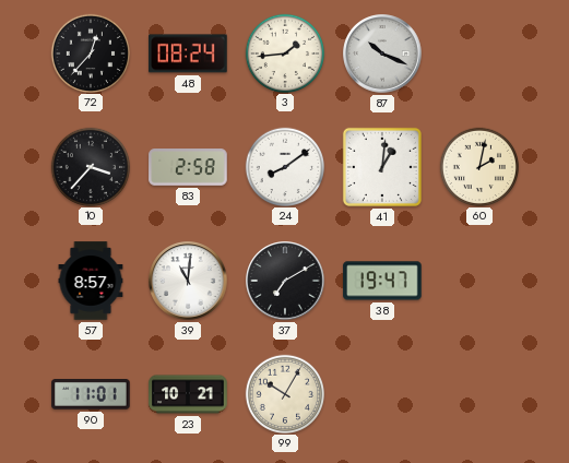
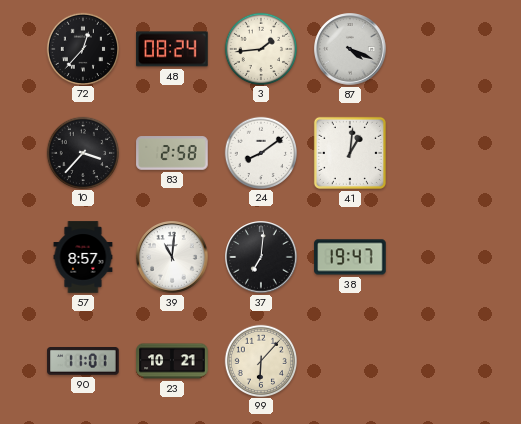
87: 10:19 -> 4:19 (350, 49)
60: 2:02 -> none (478, 166)
37: 7:10 -> 7:01 (261, 257)
99: 10:05 -> 6:07 (260, 360)
